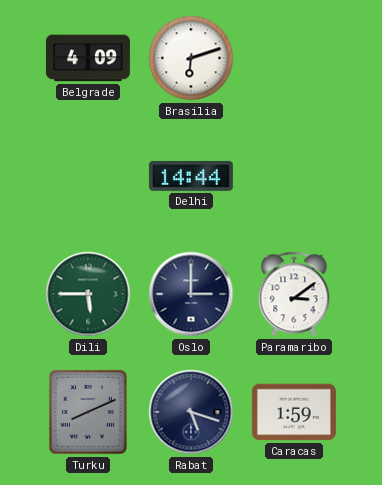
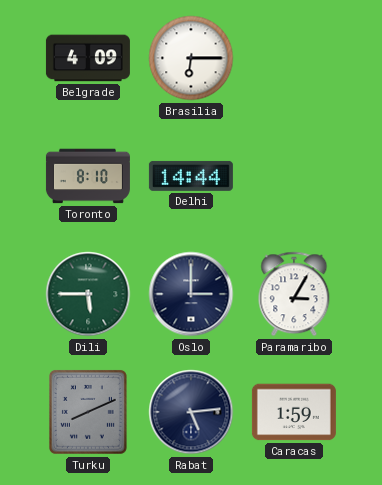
Brasilia: 6:12 -> 6:15 (191, 58)
Toronto: none -> 8:10 (88, 176)
Paramaribo: 3:09 -> 3:05 (294, 294)
Rabat: 5:18 -> 5:14 (191, 412)
